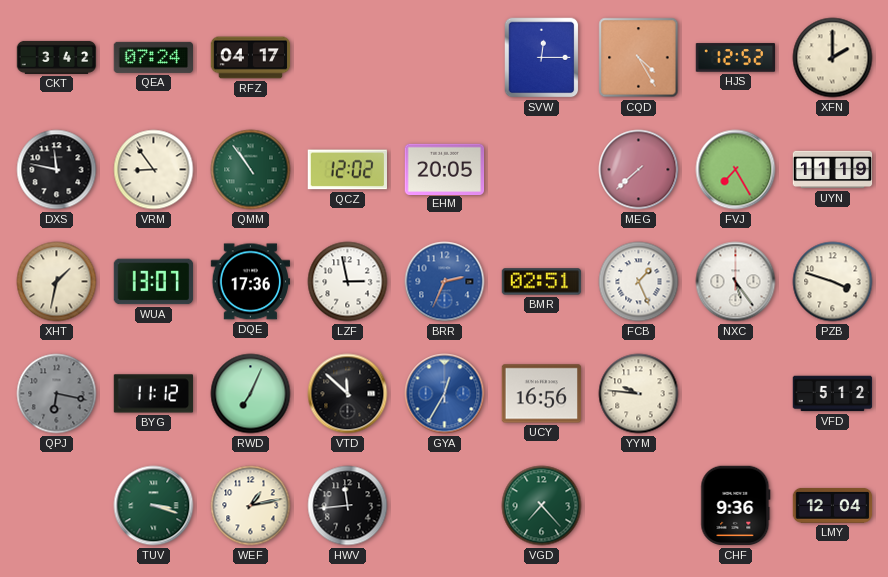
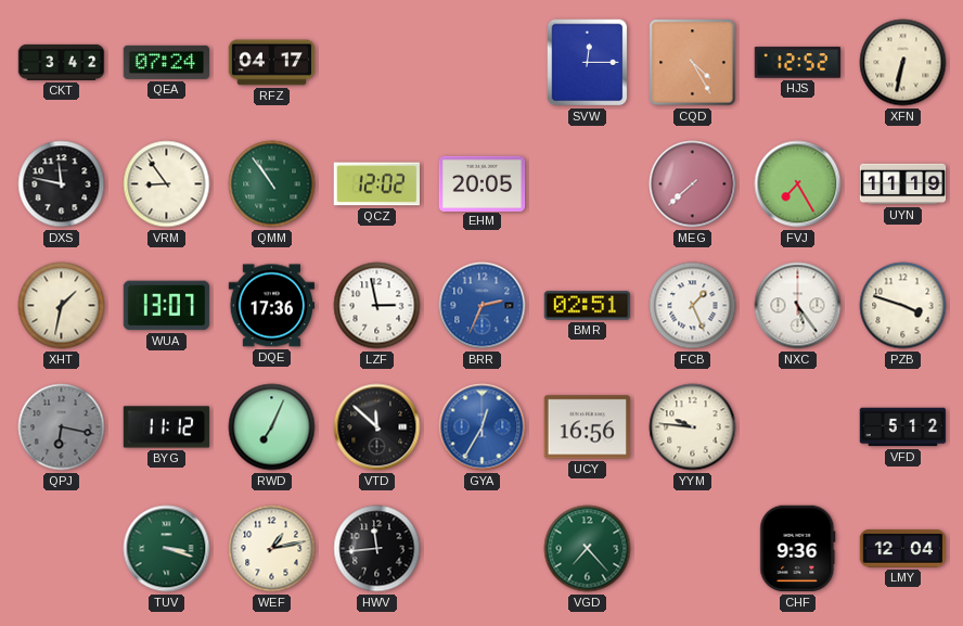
XFN: 2:00 -> 6:32 (903, 63)
